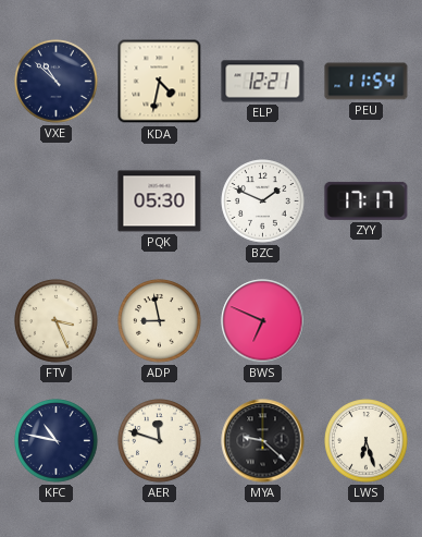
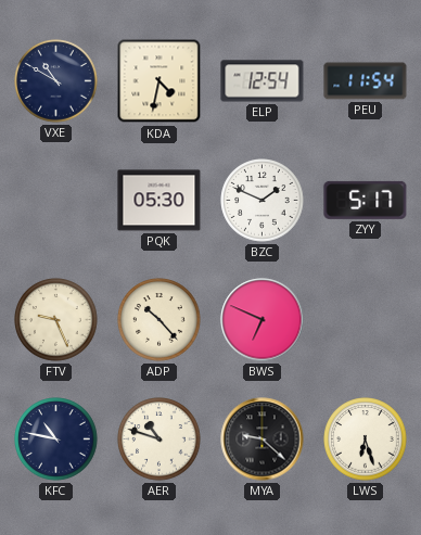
VXE: 10:52 -> 10:50 (56, 81)
ELP: 12:21 -> 12:54 (263, 81)
ZYY: 17:17 -> 5:17 (366, 200)
FTV: 3:26 -> 9:26 (56, 320)
ADP: 8:58 -> 10:23 (160, 320)
AER: 11:48 -> 10:48 (160, 440)
